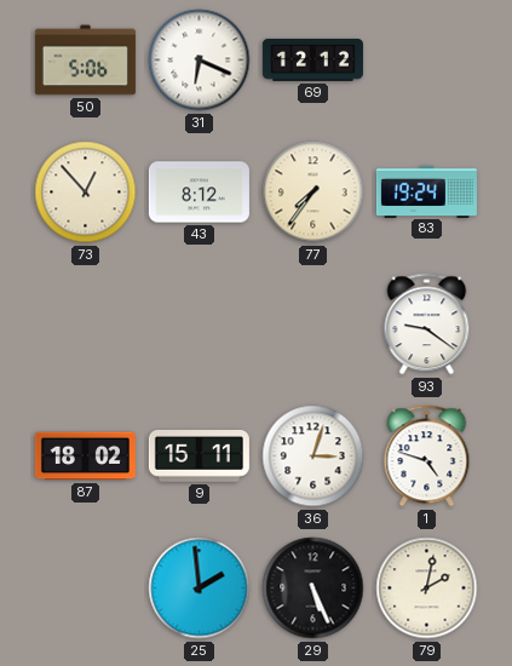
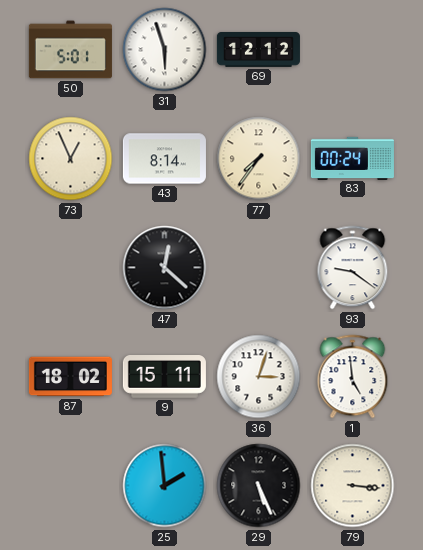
50: 5:06 -> 5:01 (70, 50)
31: 6:19 -> 5:57 (165, 50)
73: 12:53 -> 12:56 (71, 159)
43: 8:12 -> 8:14 (164, 159)
83: 19:24 -> 00:24 (352, 158)
47: none -> 12:22 (165, 268)
1: 4:48 -> 4:59 (353, 377)
79: 2:02 -> 3:16 (353, 486)
